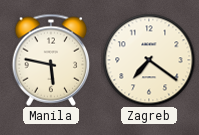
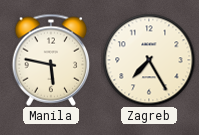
Zagreb: 7:21 -> 7:25 (149, 60)
